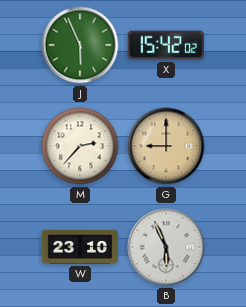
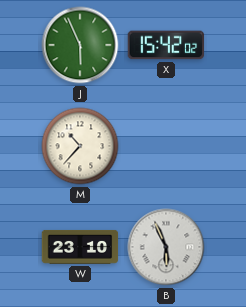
M: 2:37 -> 10:37 (80, 146)
G: 9:00 -> none (166, 146)
